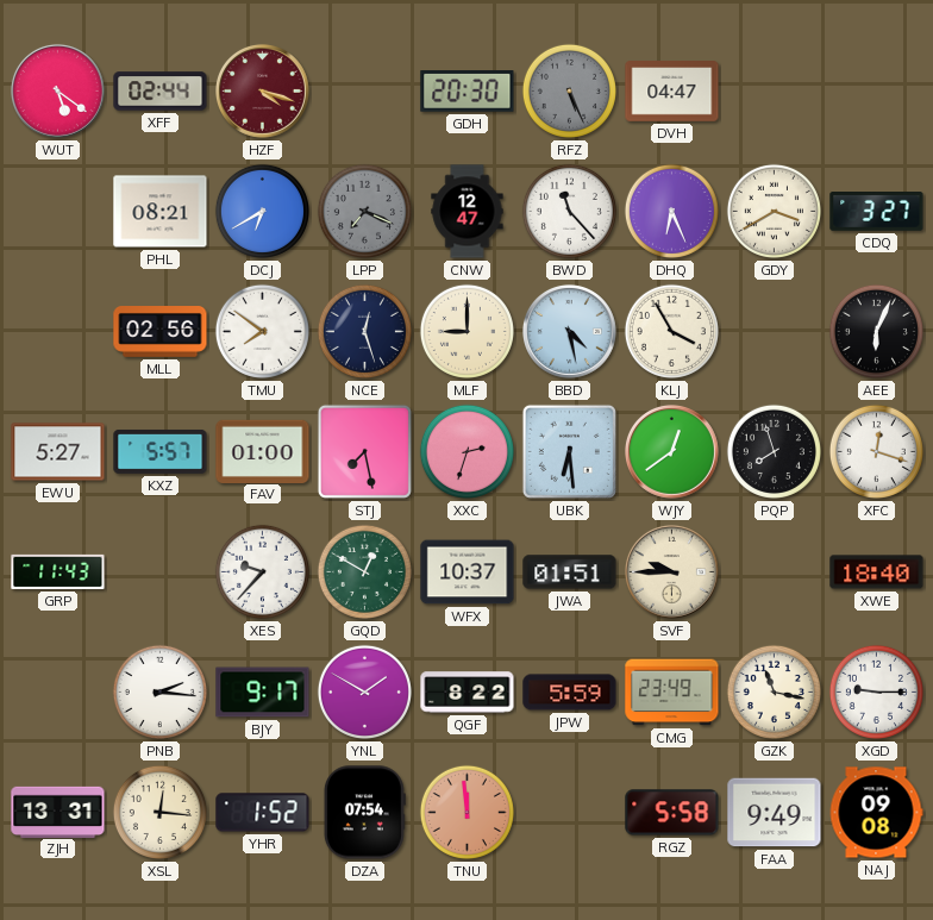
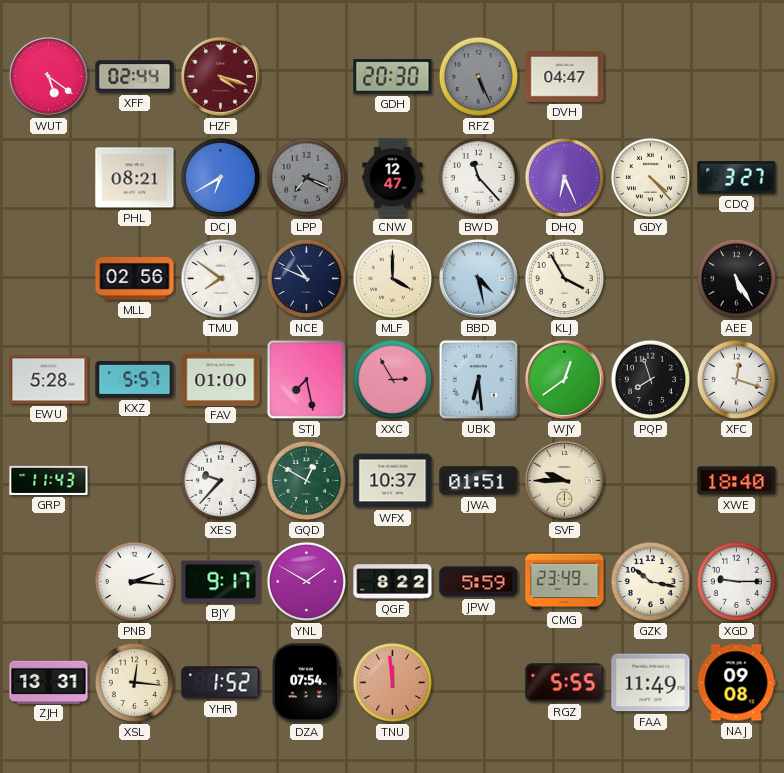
GDY: 3:40 -> 4:23 (650, 177)
NCE: 12:27 -> 10:49 (306, 278)
MLF: 9:00 -> 4:00 (392, 278)
AEE: 6:04 -> 5:25 (736, 278)
EWU: 5:27 -> 5:28 (49, 380)
XXC: 2:33 -> 2:55 (392, 379)
GZK: 11:17 -> 10:17 (650, 581)
RGZ: 5:58 -> 5:55 (565, 683)
FAA: 9:49 -> 11:49 (651, 683)
